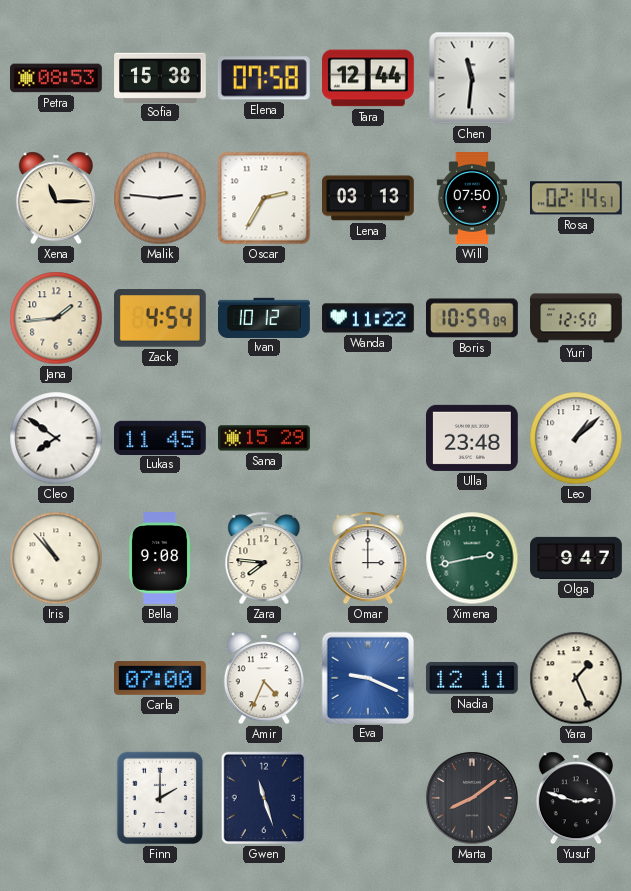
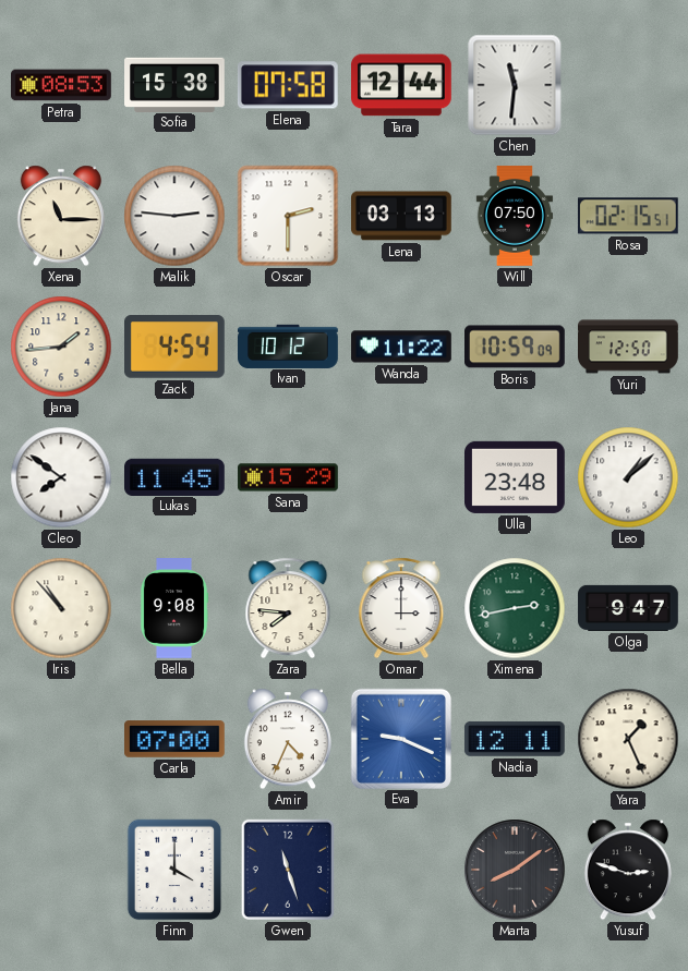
Oscar: 2:35 -> 2:30 (288, 216)
Rosa: 02:14 -> 02:15 (628, 216)
Finn: 2:00 -> 4:00 (174, 870)
